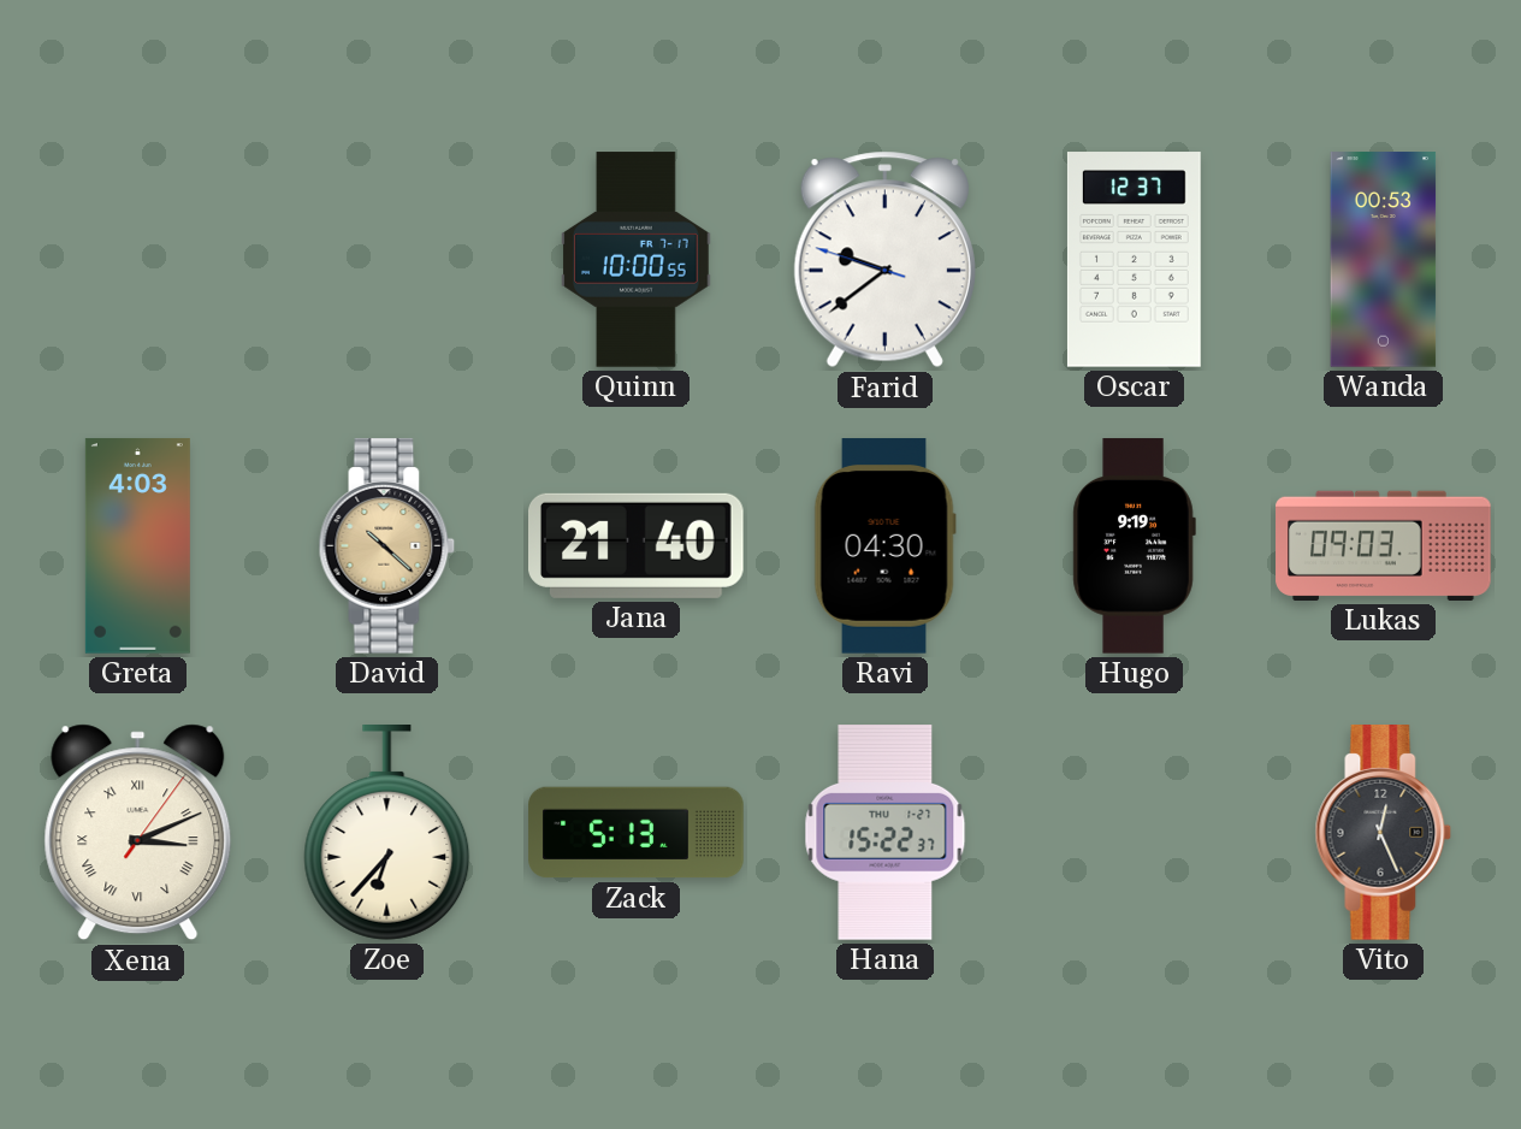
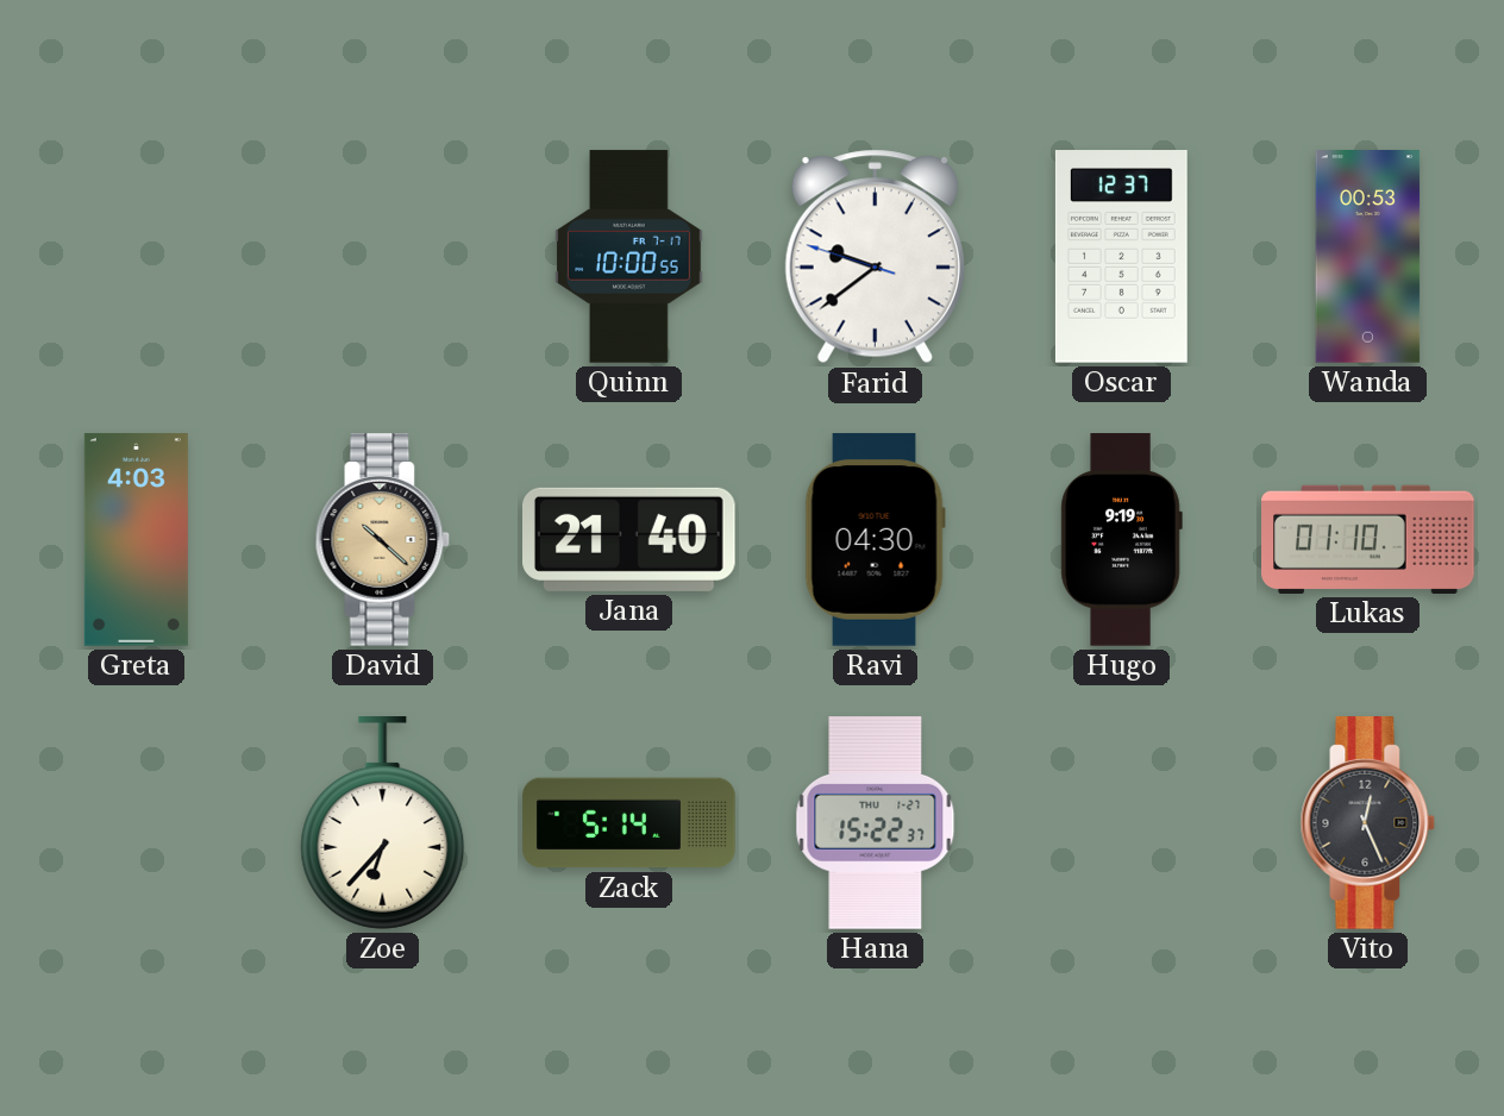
Lukas: 09:03 -> 01:10 (1368, 539)
Xena: 3:11 -> none (138, 833)
Zack: 5:13 -> 5:14 (629, 823)
